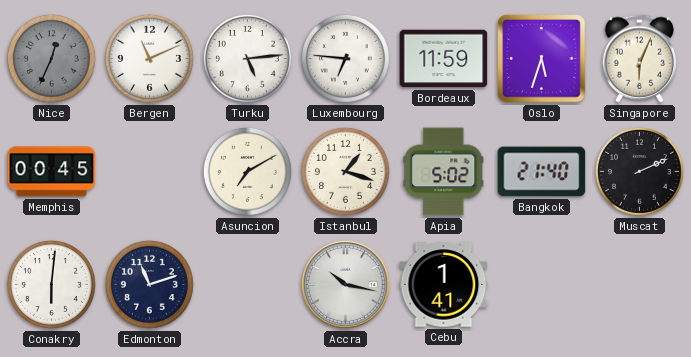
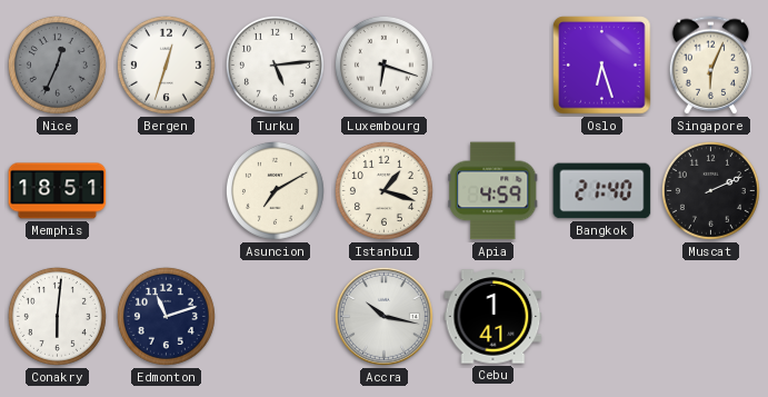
Bergen: 11:11 -> 12:33 (166, 64)
Luxembourg: 6:46 -> 6:18 (383, 64)
Bordeaux: 11:59 -> none (444, 59)
Oslo: 5:33 -> 6:27 (602, 66)
Memphis: 00:45 -> 18:51 (58, 191)
Apia: 5:02 -> 4:59 (493, 191)
